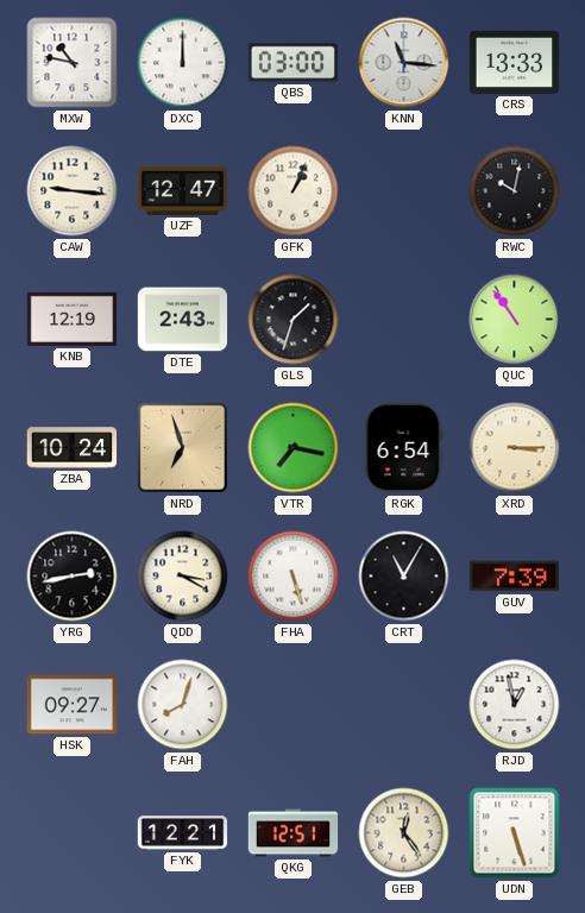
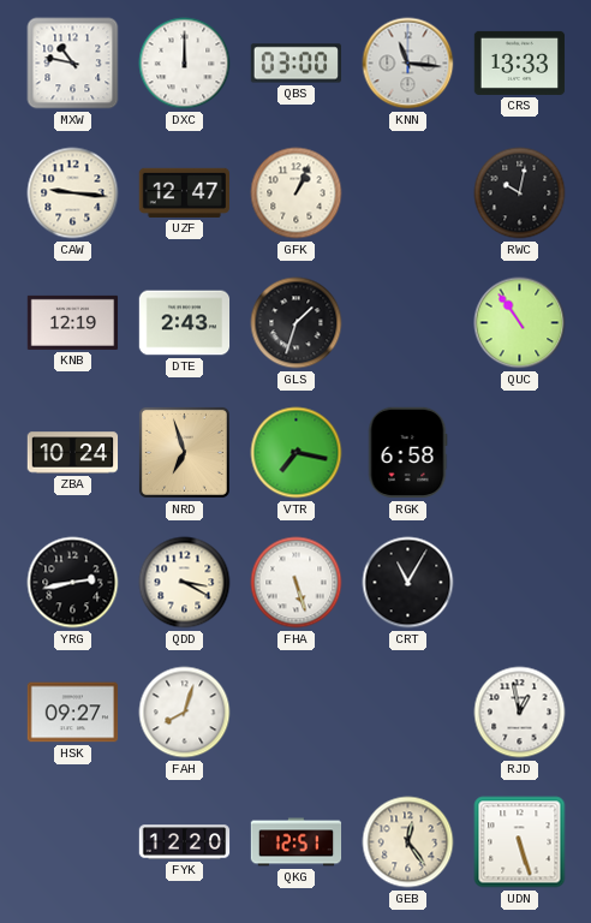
RGK: 6:54 -> 6:58 (407, 453)
XRD: 3:15 -> none (515, 448)
GUV: 7:39 -> none (515, 577)
FYK: 12:21 -> 12:20 (185, 842)
